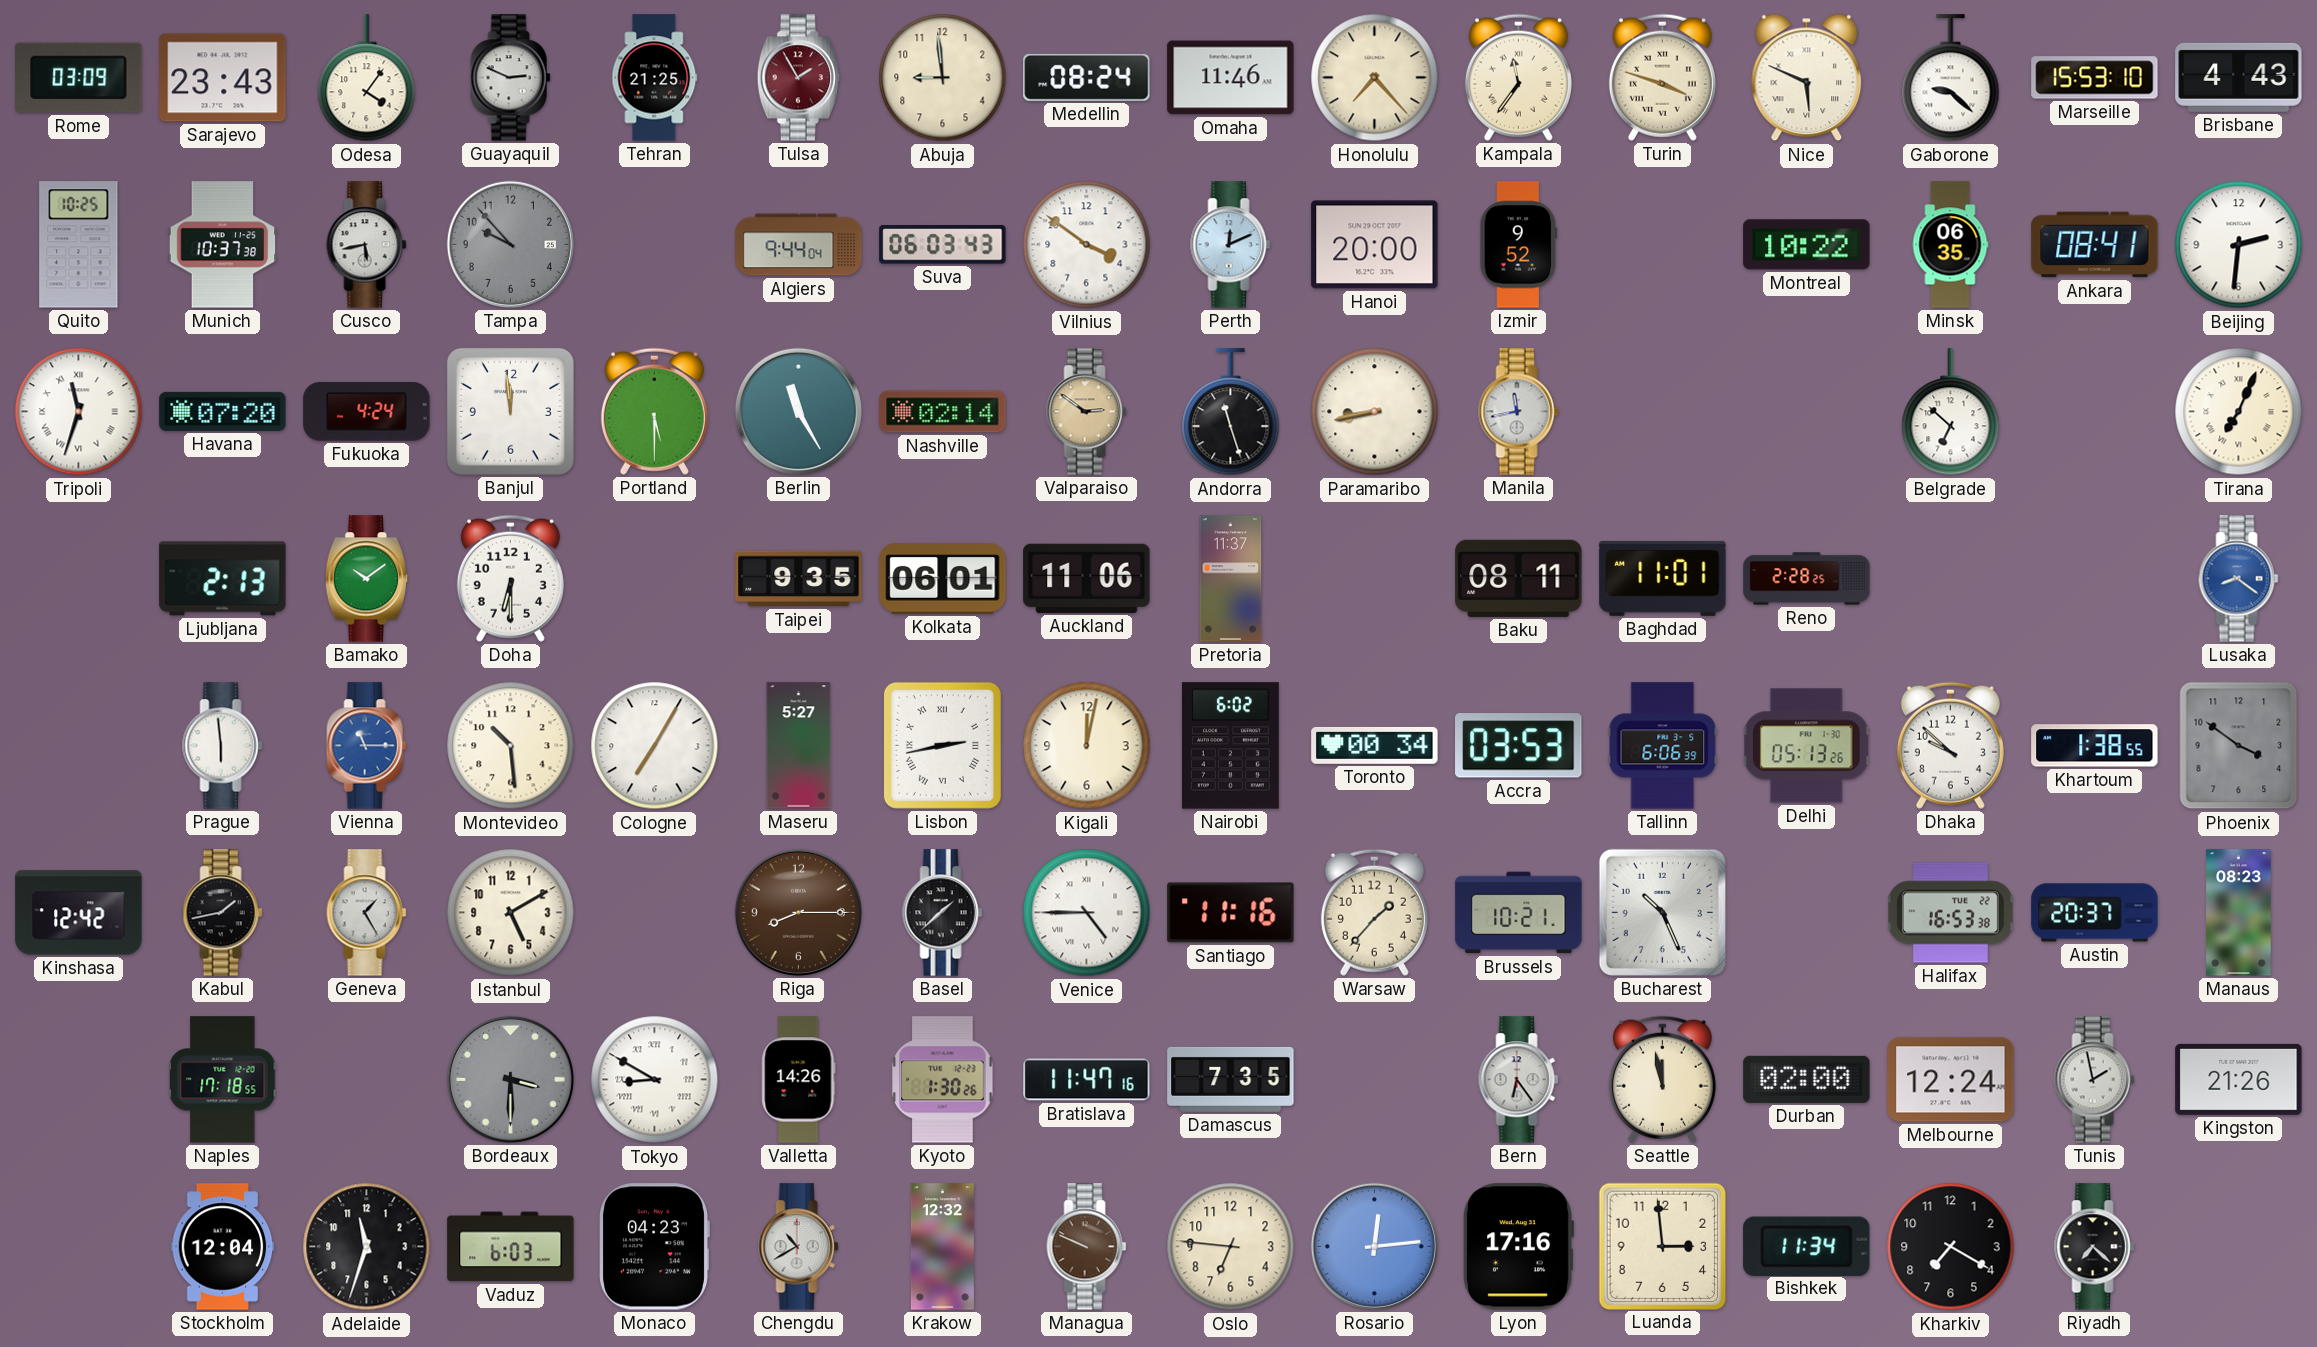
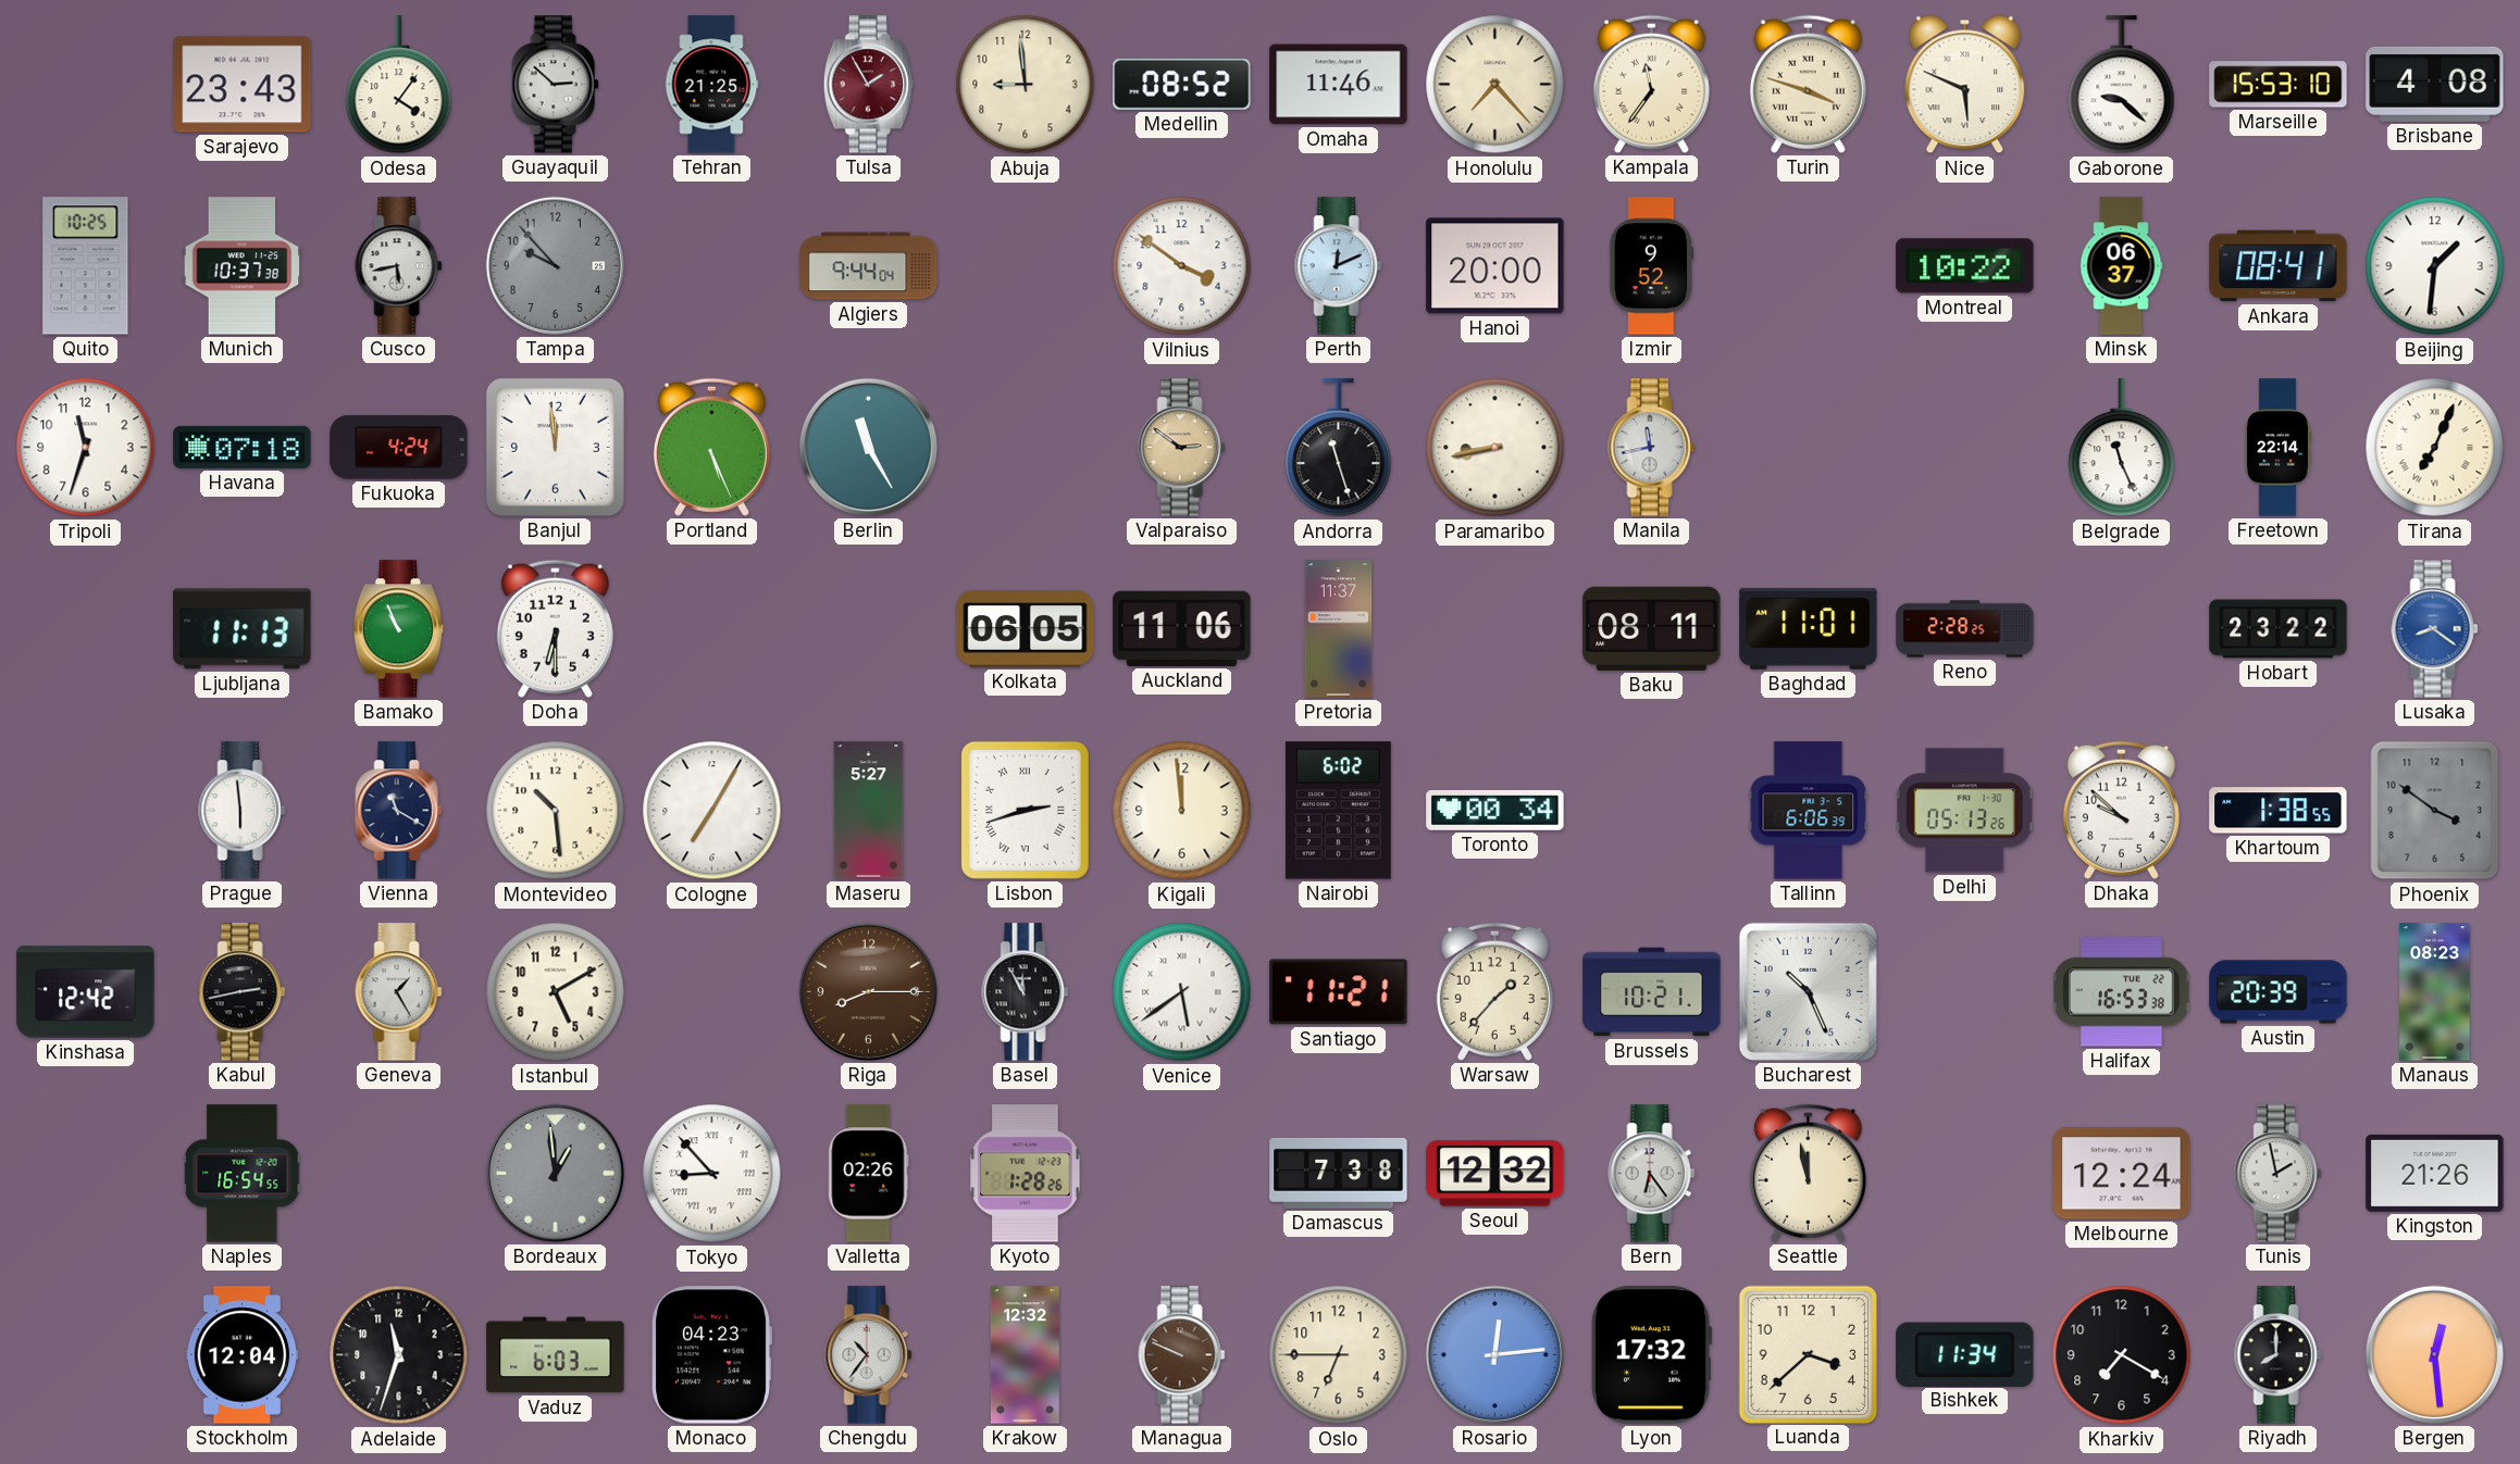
Rome: 03:09 -> none (79, 78)
Guayaquil: 2:49 -> 2:52 (556, 85)
Medellin: 08:24 -> 08:52 (1182, 84)
Brisbane: 4:43 -> 4:08 (2435, 84)
Suva: 06:03 -> none (943, 245)
Minsk: 06:35 -> 06:37 (2121, 266)
Beijing: 2:31 -> 1:31 (2435, 266)
Tripoli numerals: Roman -> Arabic (86, 448)
Havana: 07:20 -> 07:18 (243, 447)
Portland: 5:30 -> 5:26 (711, 447)
Nashville: 02:14 -> none (943, 412)
Belgrade: 6:52 -> 11:26 (2122, 448)
Freetown: none -> 22:14 (2277, 448)
Ljubljana: 2:13 -> 11:13 (243, 629)
Bamako: 10:09 -> 10:56 (399, 629)
Taipei: 9:35 -> none (799, 579)
Kolkata: 06:01 -> 06:05 (1026, 629)
Hobart: none -> 23:22 (2279, 629)
Vienna: 11:15 -> 11:20 (399, 811)
Vienna dial: blue -> navy (399, 811)
Lisbon: 2:43 -> 2:42 (1025, 810)
Kigali: 12:02 -> 11:59 (1182, 811)
Accra: 03:53 -> none (1519, 746)
Kabul: 1:43 -> 2:43 (243, 992)
Basel: 1:38 -> 11:55 (1026, 992)
Venice: 4:45 -> 5:39 (1182, 992)
Santiago: 11:16 -> 11:21 (1339, 992)
Austin: 20:37 -> 20:39 (2279, 992)
Naples: 17:18 -> 16:54 (243, 1174)
Bordeaux: 3:30 -> 12:59 (555, 1173)
Tokyo: 8:50 -> 8:53 (712, 1174)
Valletta: 14:26 -> 02:26 (869, 1174)
Kyoto: 1:30 -> 1:28 (1026, 1174)
Bratislava: 11:47 -> none (1087, 1080)
Damascus: 7:35 -> 7:38 (1339, 1173)
Seoul: none -> 12:32 (1495, 1174)
Durban: 02:00 -> none (1807, 1079)
Chengdu: 10:40 -> 10:36 (869, 1355)
Oslo: 6:46 -> 6:45 (1339, 1355)
Lyon: 17:16 -> 17:32 (1651, 1355)
Luanda: 2:59 -> 3:38 (1808, 1354)
Riyadh: 7:22 -> 8:00 (2279, 1355)
Bergen: none -> 12:29 (2434, 1354)
